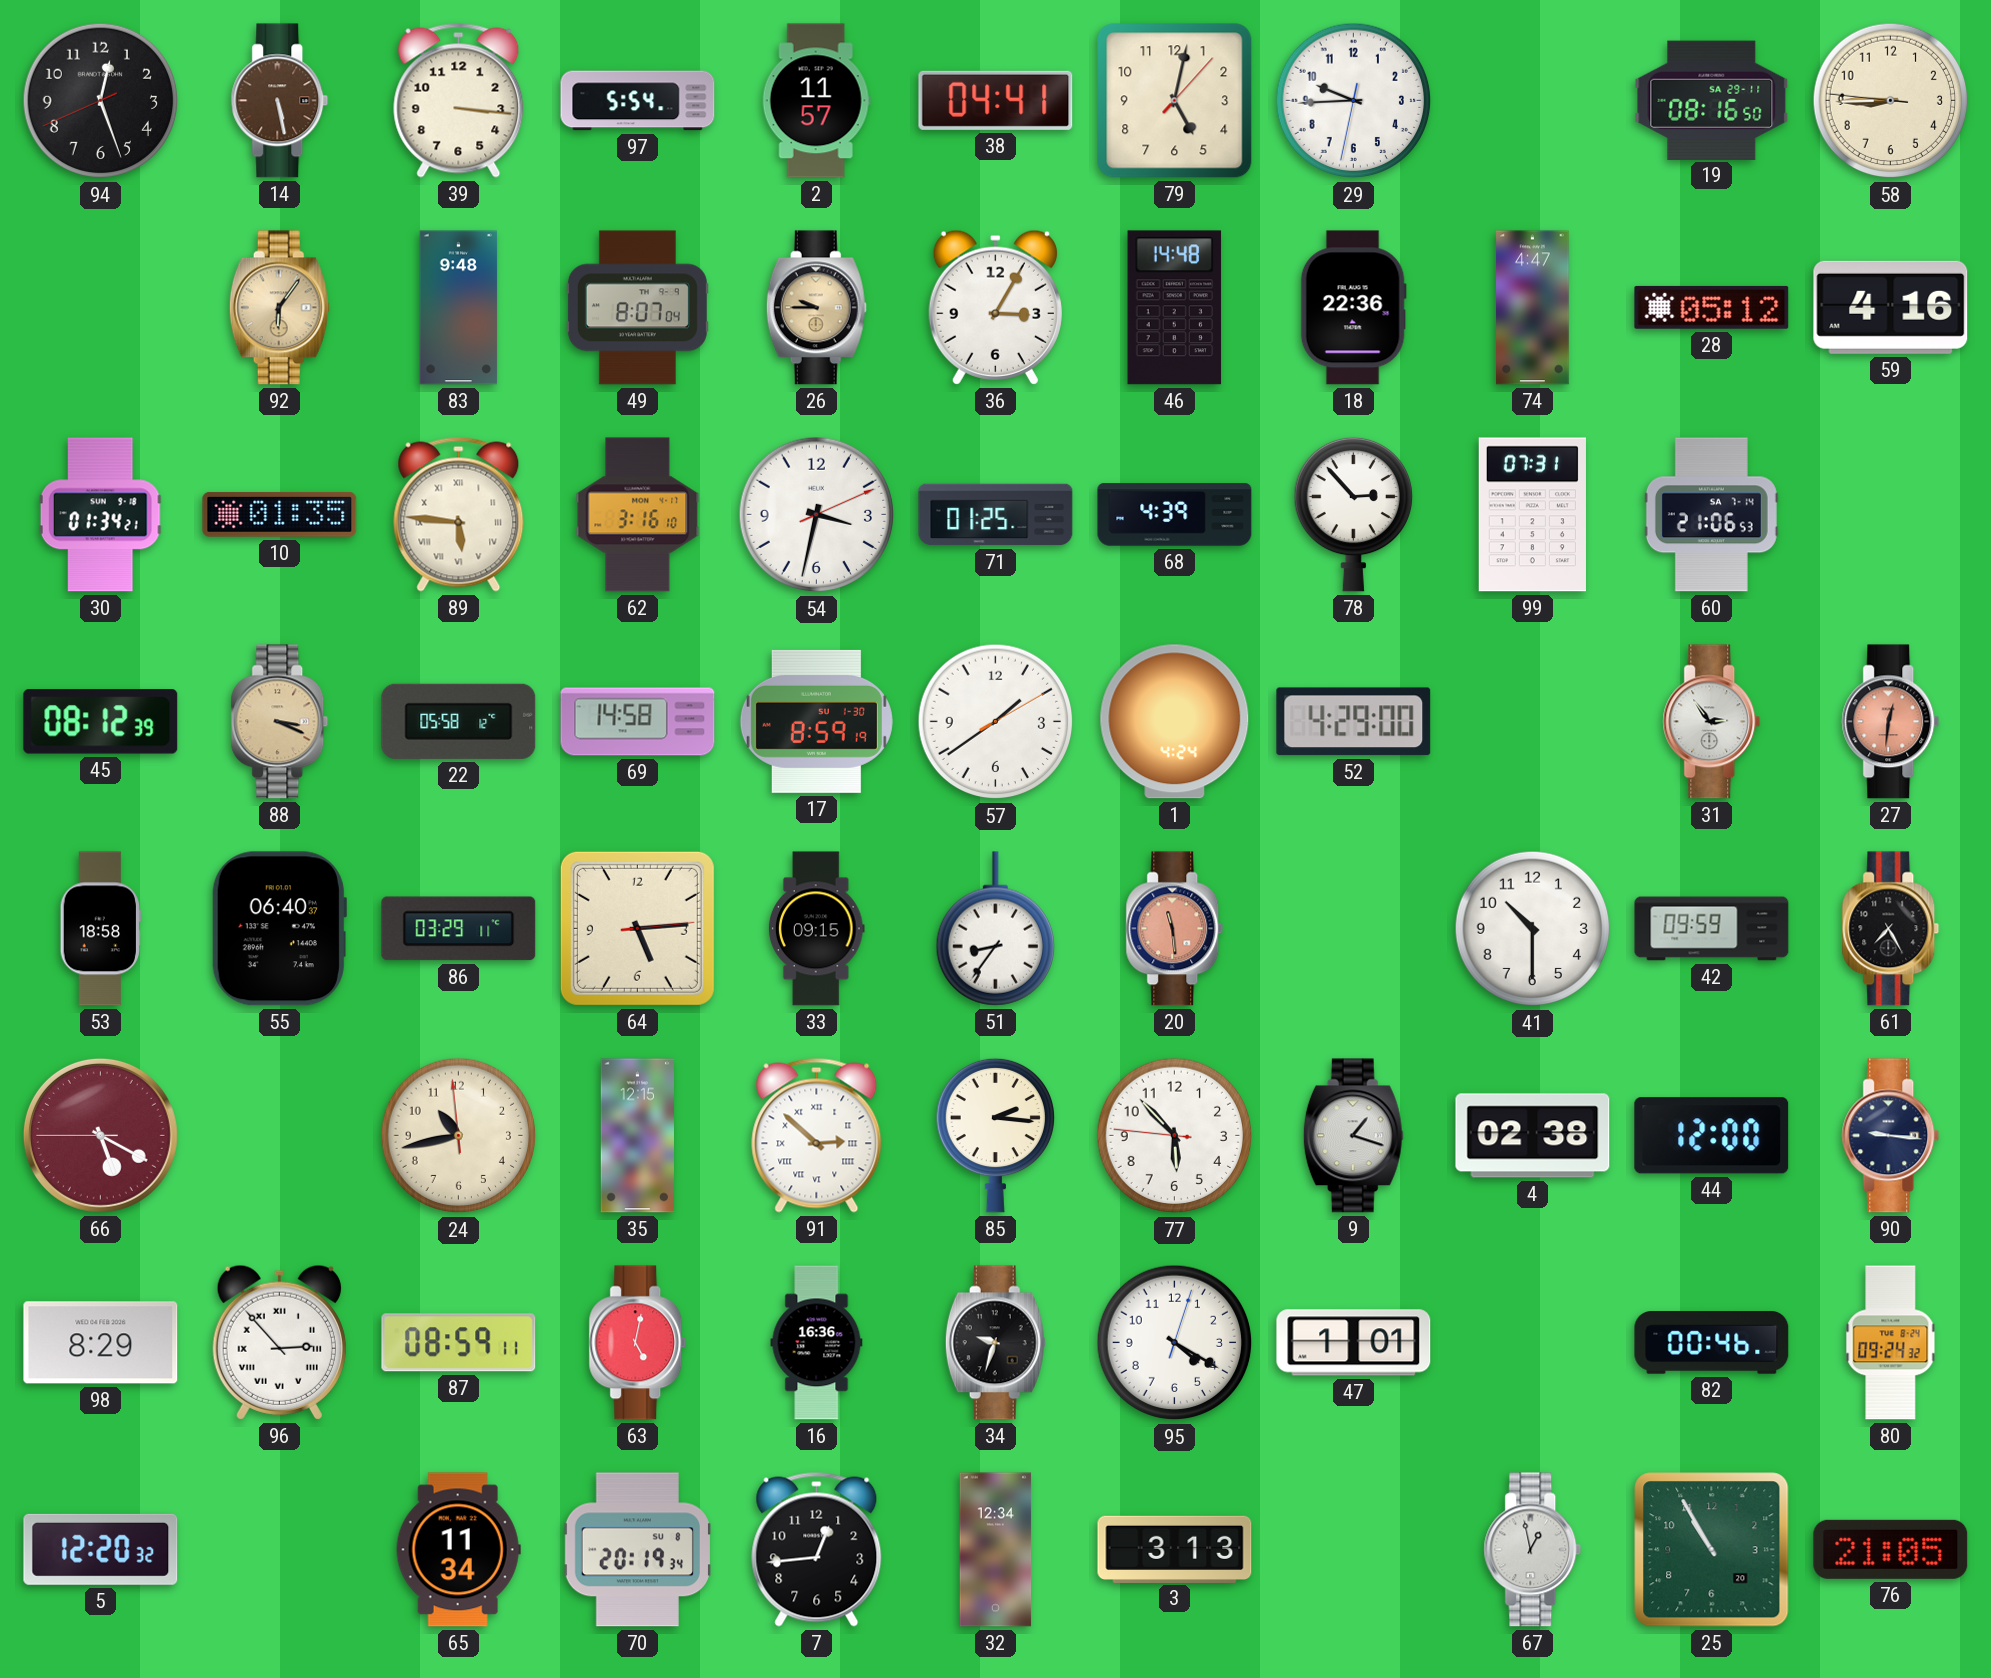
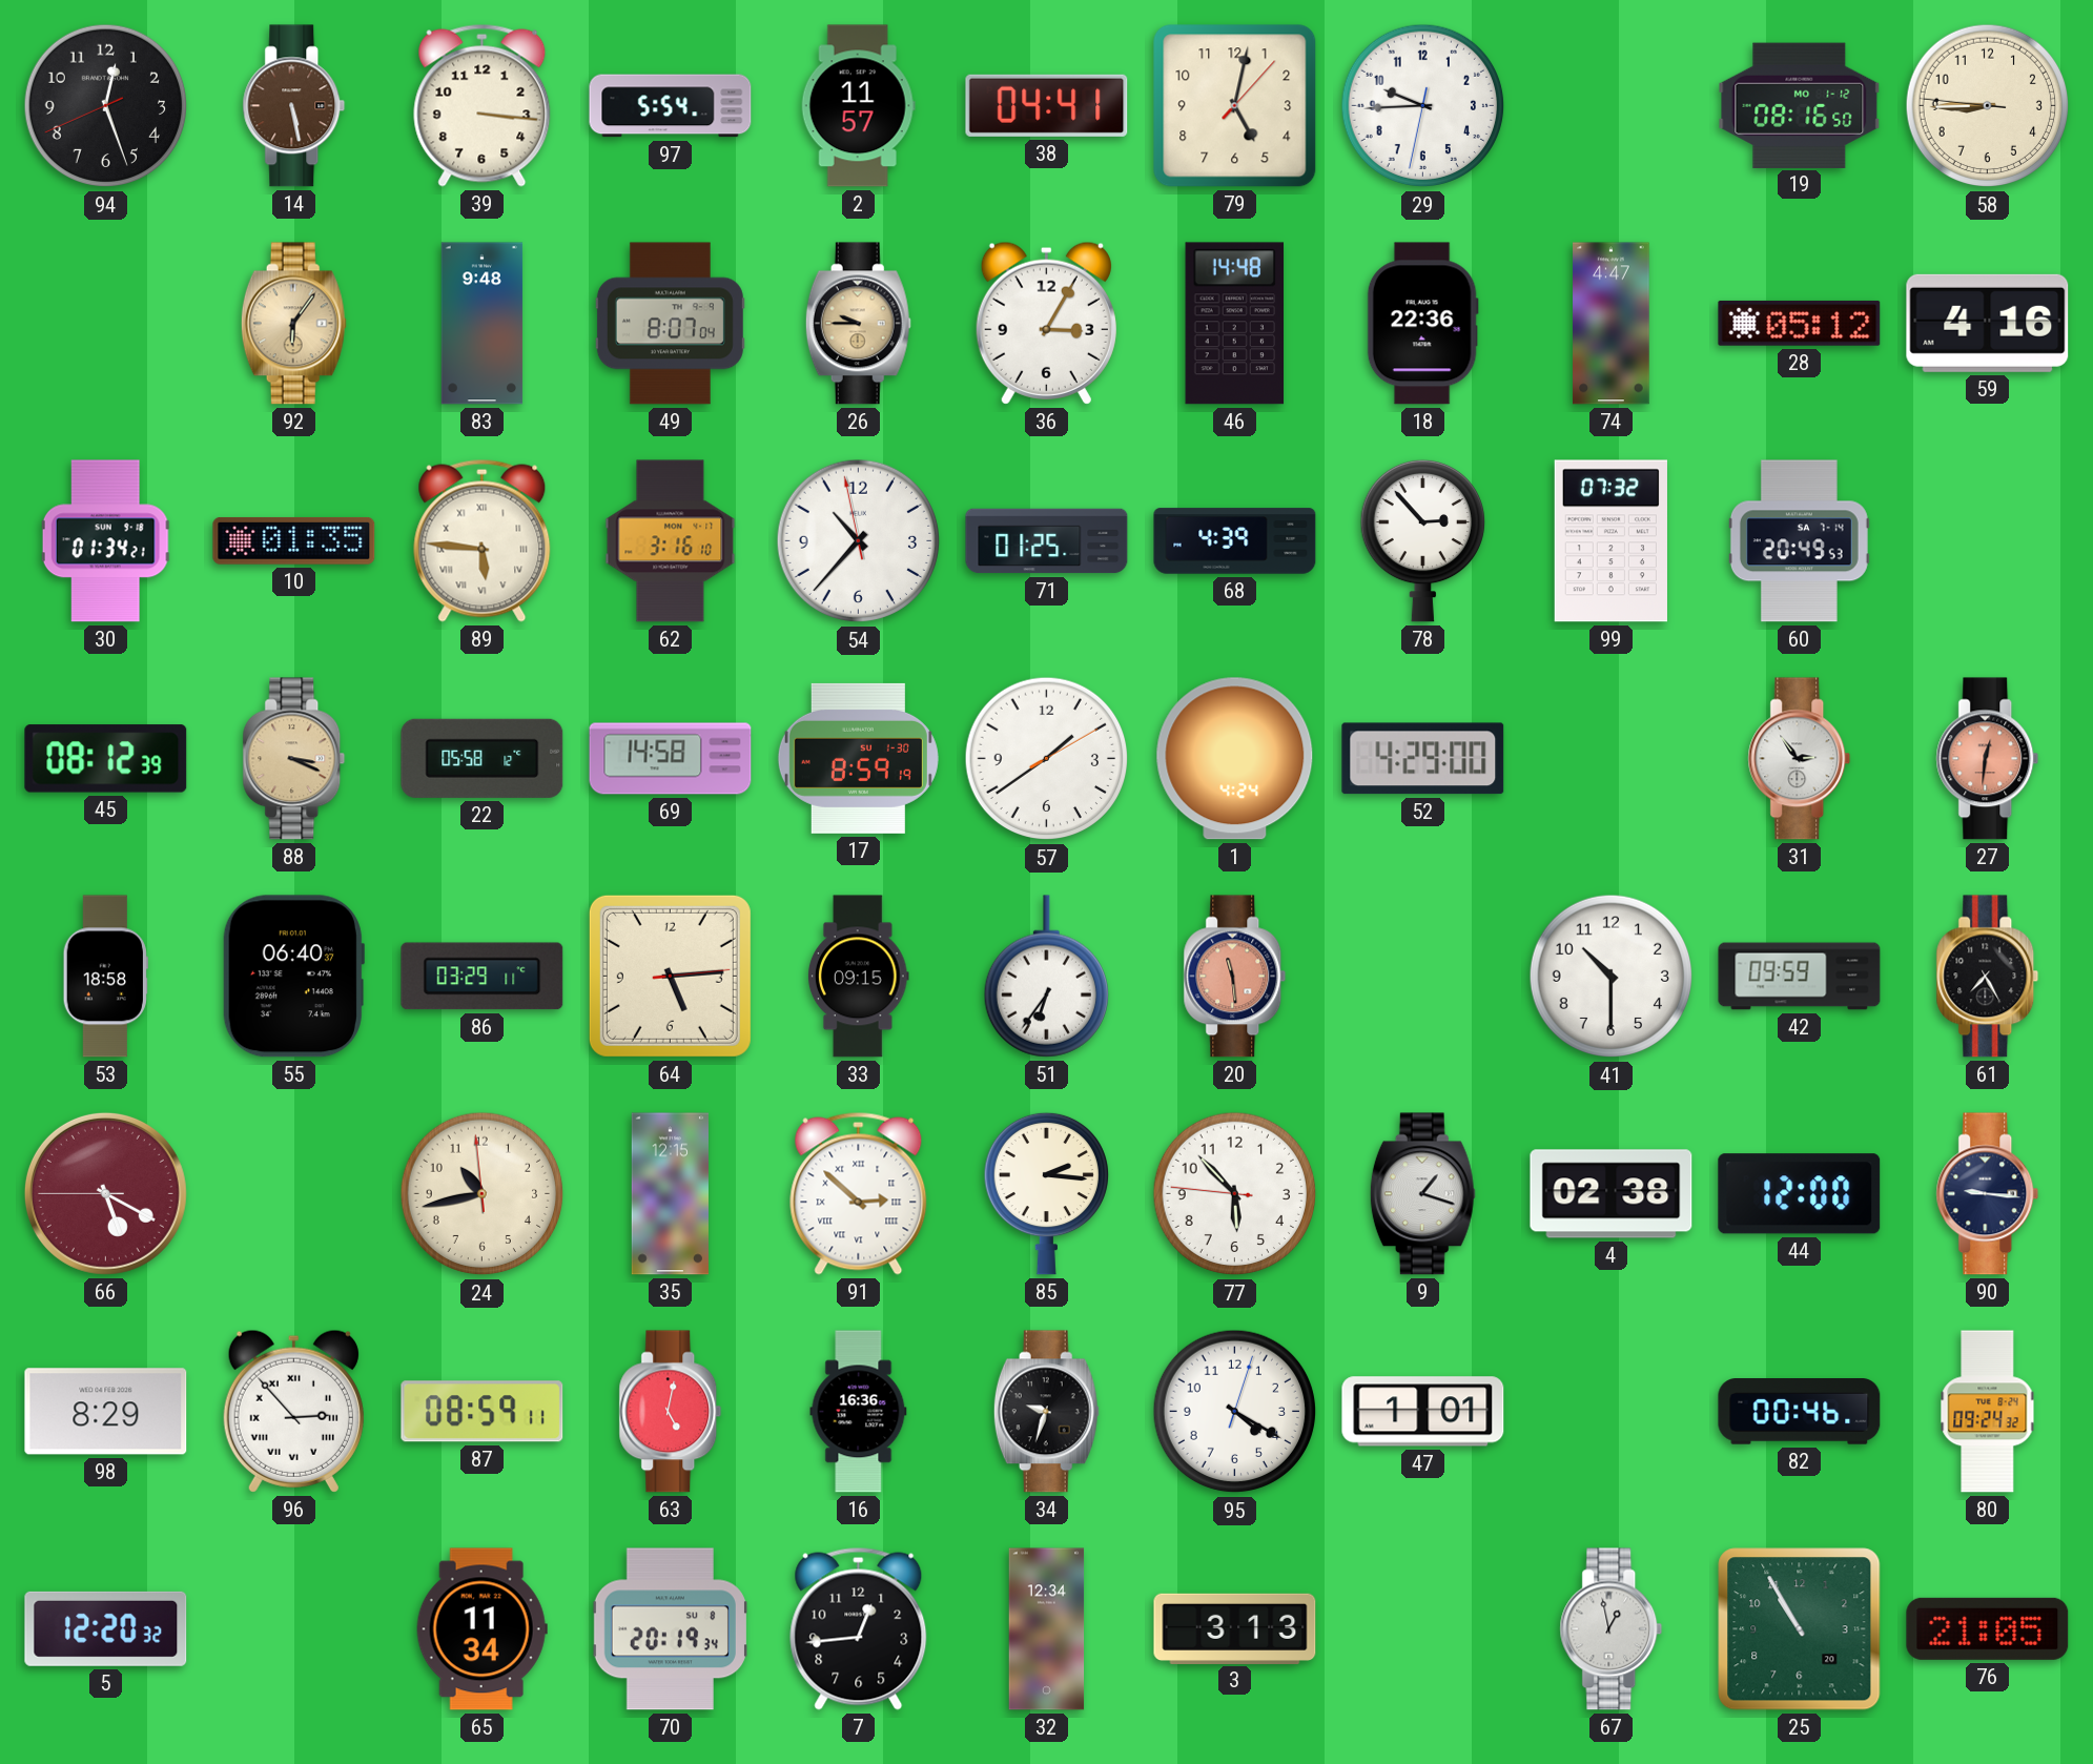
19 date: SA 29-11 -> MO 1-12 (1800, 105)
54: 3:32 -> 10:36 (859, 541)
99: 07:31 -> 07:32 (1610, 541)
60: 21:06 -> 20:49 (1799, 541)
51: 8:36 -> 6:36 (1046, 977)
